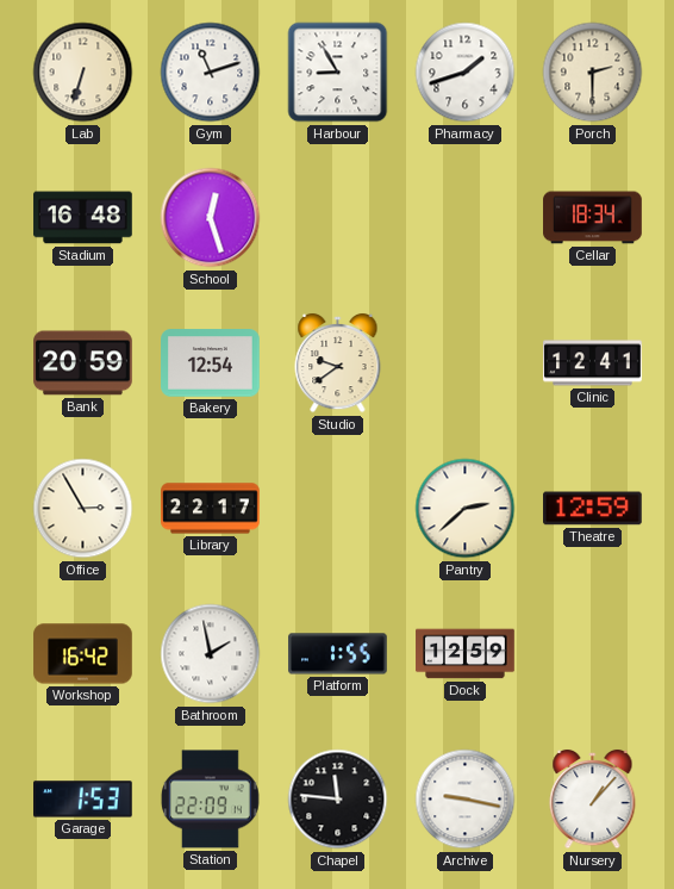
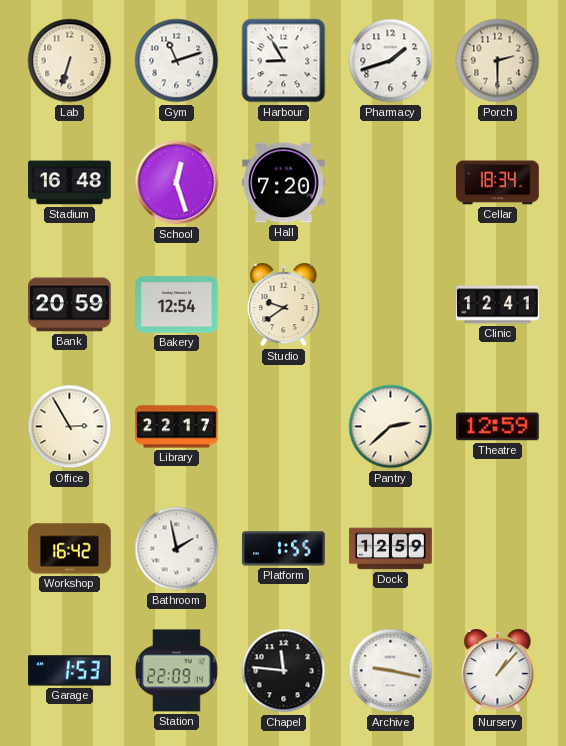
Hall: none -> 7:20 (284, 183)
